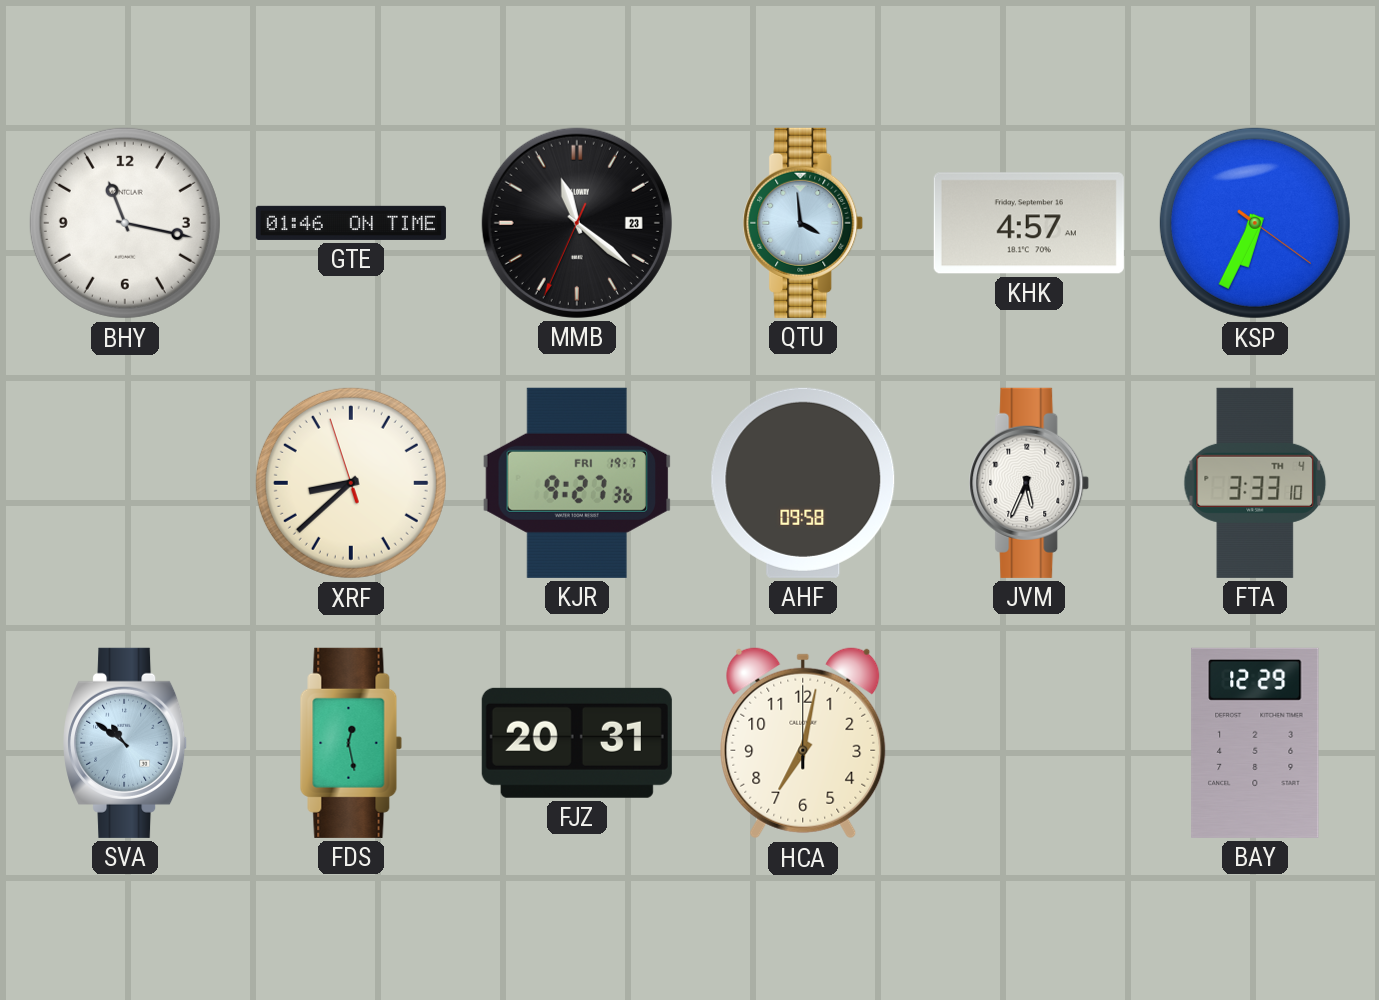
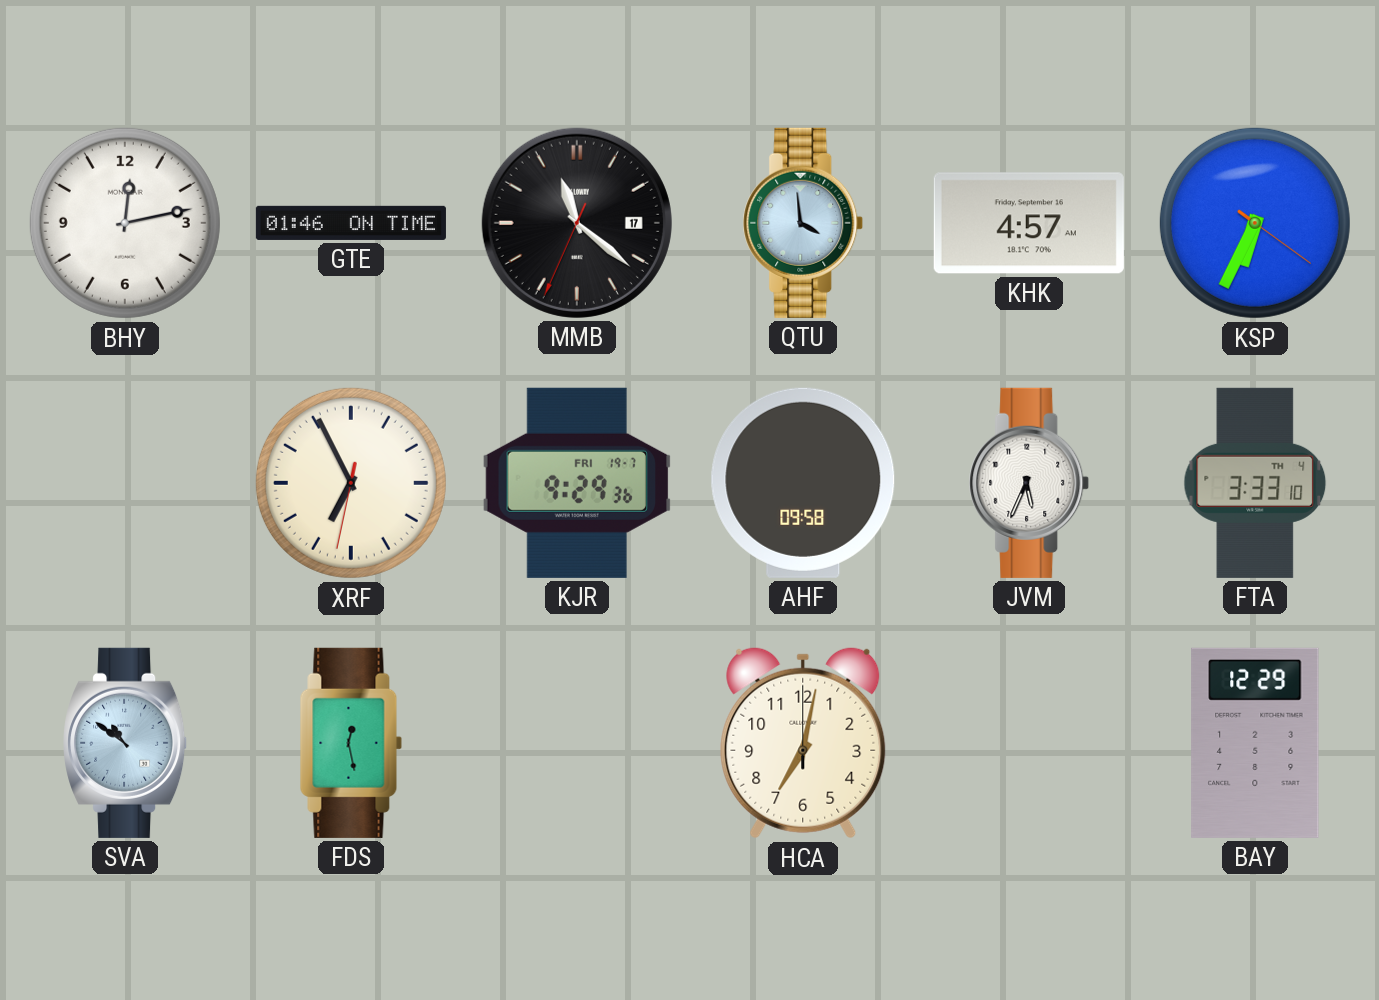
BHY: 11:17 -> 12:13 (125, 223)
MMB date: 23 -> 17 (577, 223)
XRF: 8:37 -> 6:55 (351, 483)
KJR: 9:27 -> 9:29 (576, 483)
FJZ: 20:31 -> none (577, 743)
